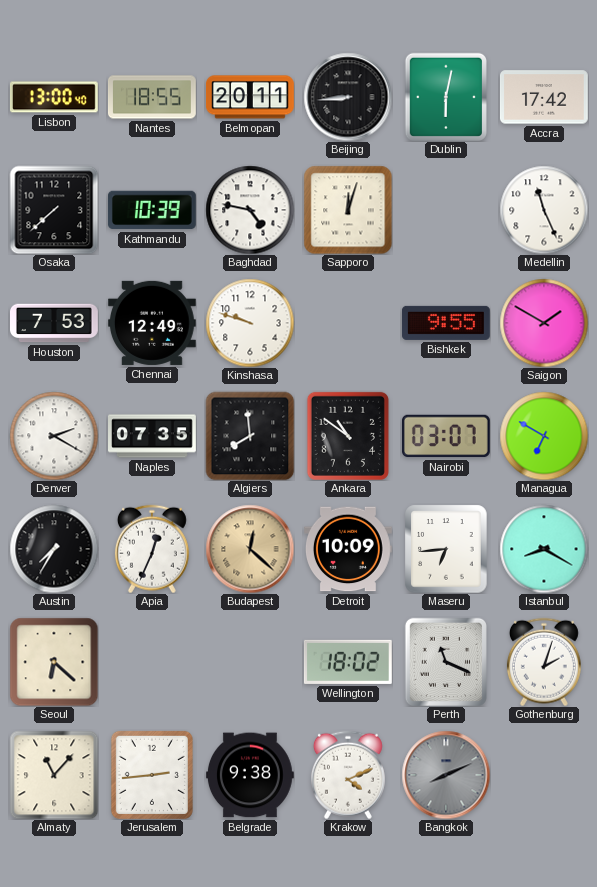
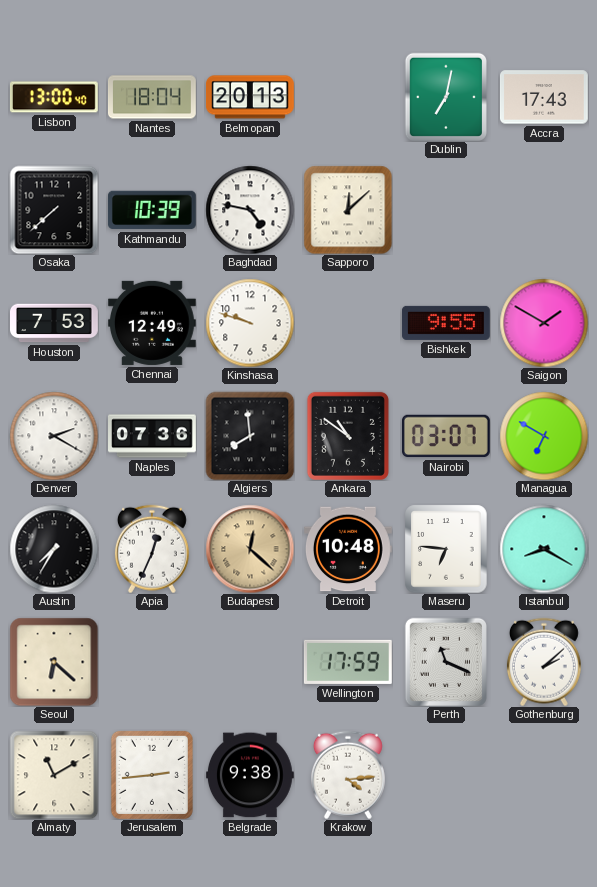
Nantes: 18:55 -> 18:04 (152, 97)
Belmopan: 20:11 -> 20:13 (250, 97)
Beijing: 8:44 -> none (348, 97)
Dublin: 6:02 -> 7:02 (446, 96)
Accra: 17:42 -> 17:43 (544, 97)
Sapporo: 12:03 -> 12:08 (348, 210)
Medellin: 11:26 -> none (544, 210)
Naples: 07:35 -> 07:36 (153, 436)
Detroit: 10:09 -> 10:48 (348, 549)
Maseru: 6:44 -> 6:46 (446, 549)
Wellington: 18:02 -> 17:59 (348, 662)
Gothenburg: 2:03 -> 2:08 (544, 662)
Almaty: 11:07 -> 11:10 (54, 775)
Krakow: 4:11 -> 4:14 (348, 775)
Bangkok: 8:11 -> none (446, 775)
